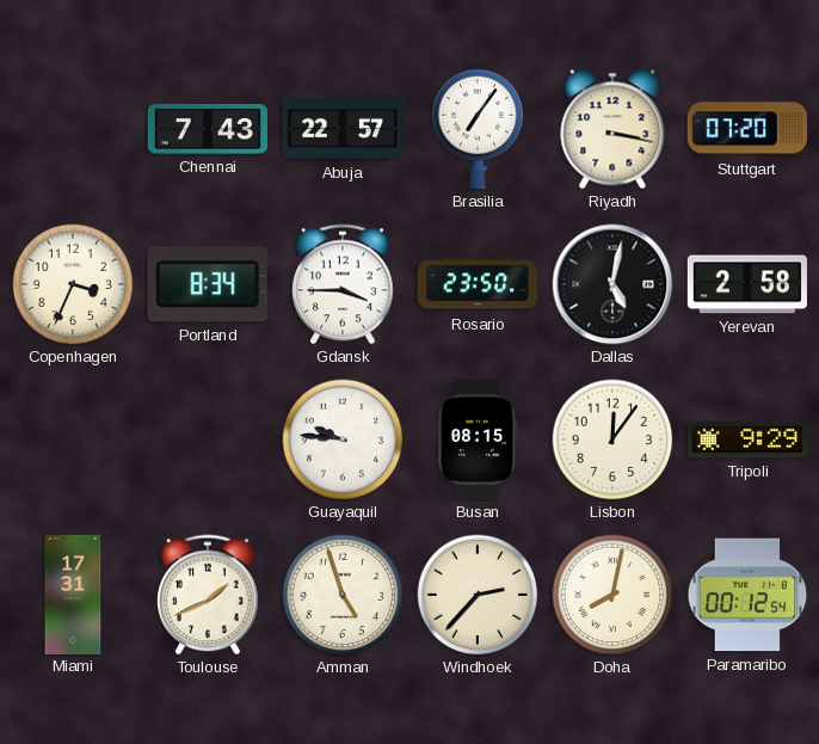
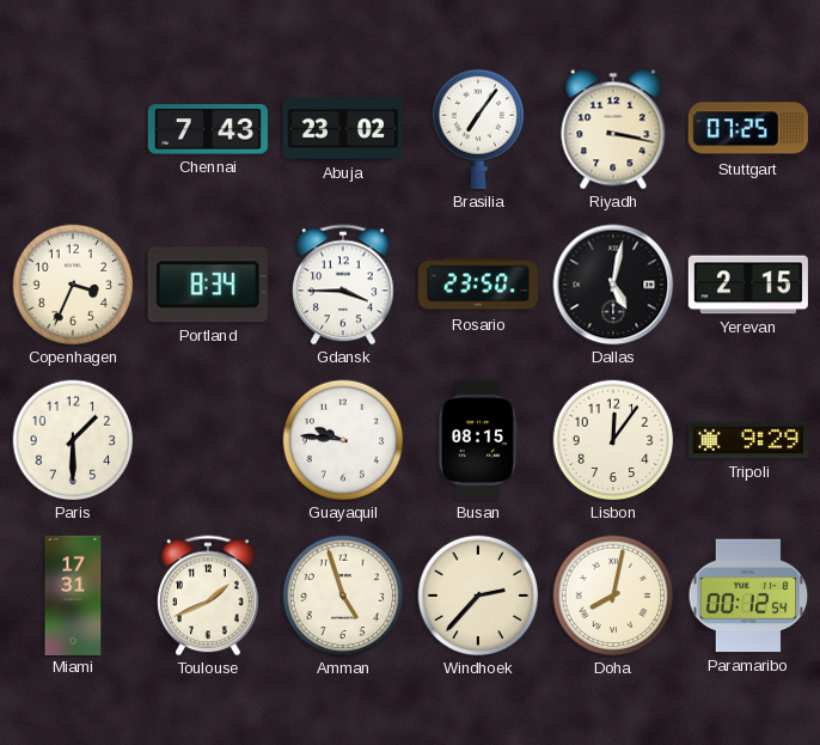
Abuja: 22:57 -> 23:02 (343, 129)
Stuttgart: 07:20 -> 07:25 (748, 129)
Yerevan: 2:58 -> 2:15 (748, 285)
Paris: none -> 1:30 (73, 440)
